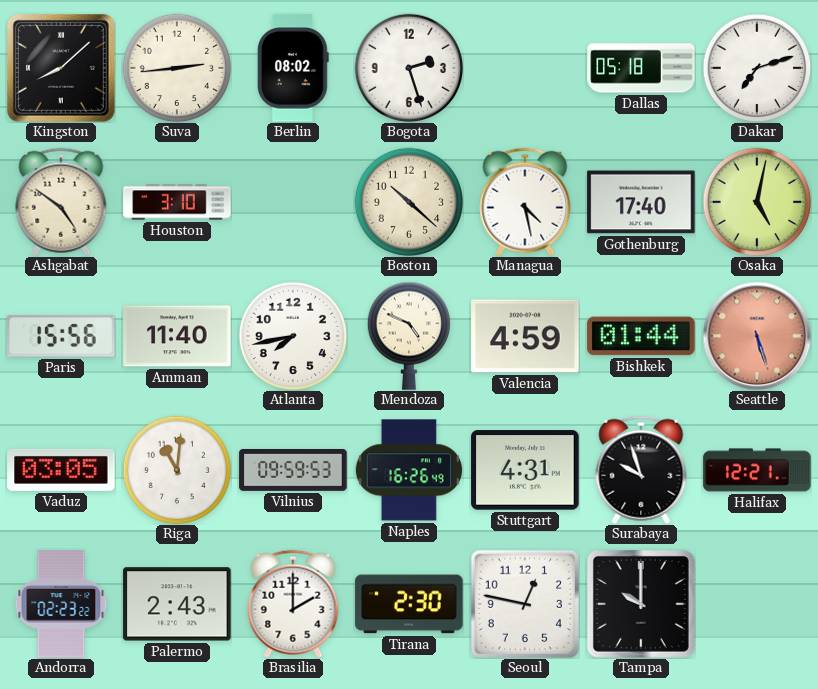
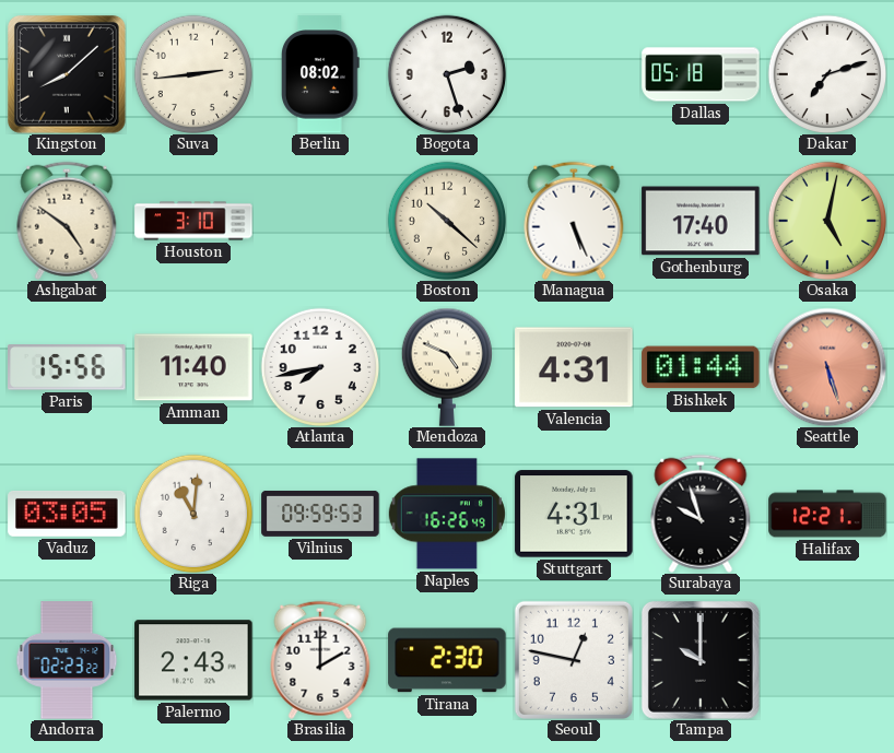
Managua: 4:28 -> 5:26 (574, 221)
Valencia: 4:59 -> 4:31 (574, 367)
